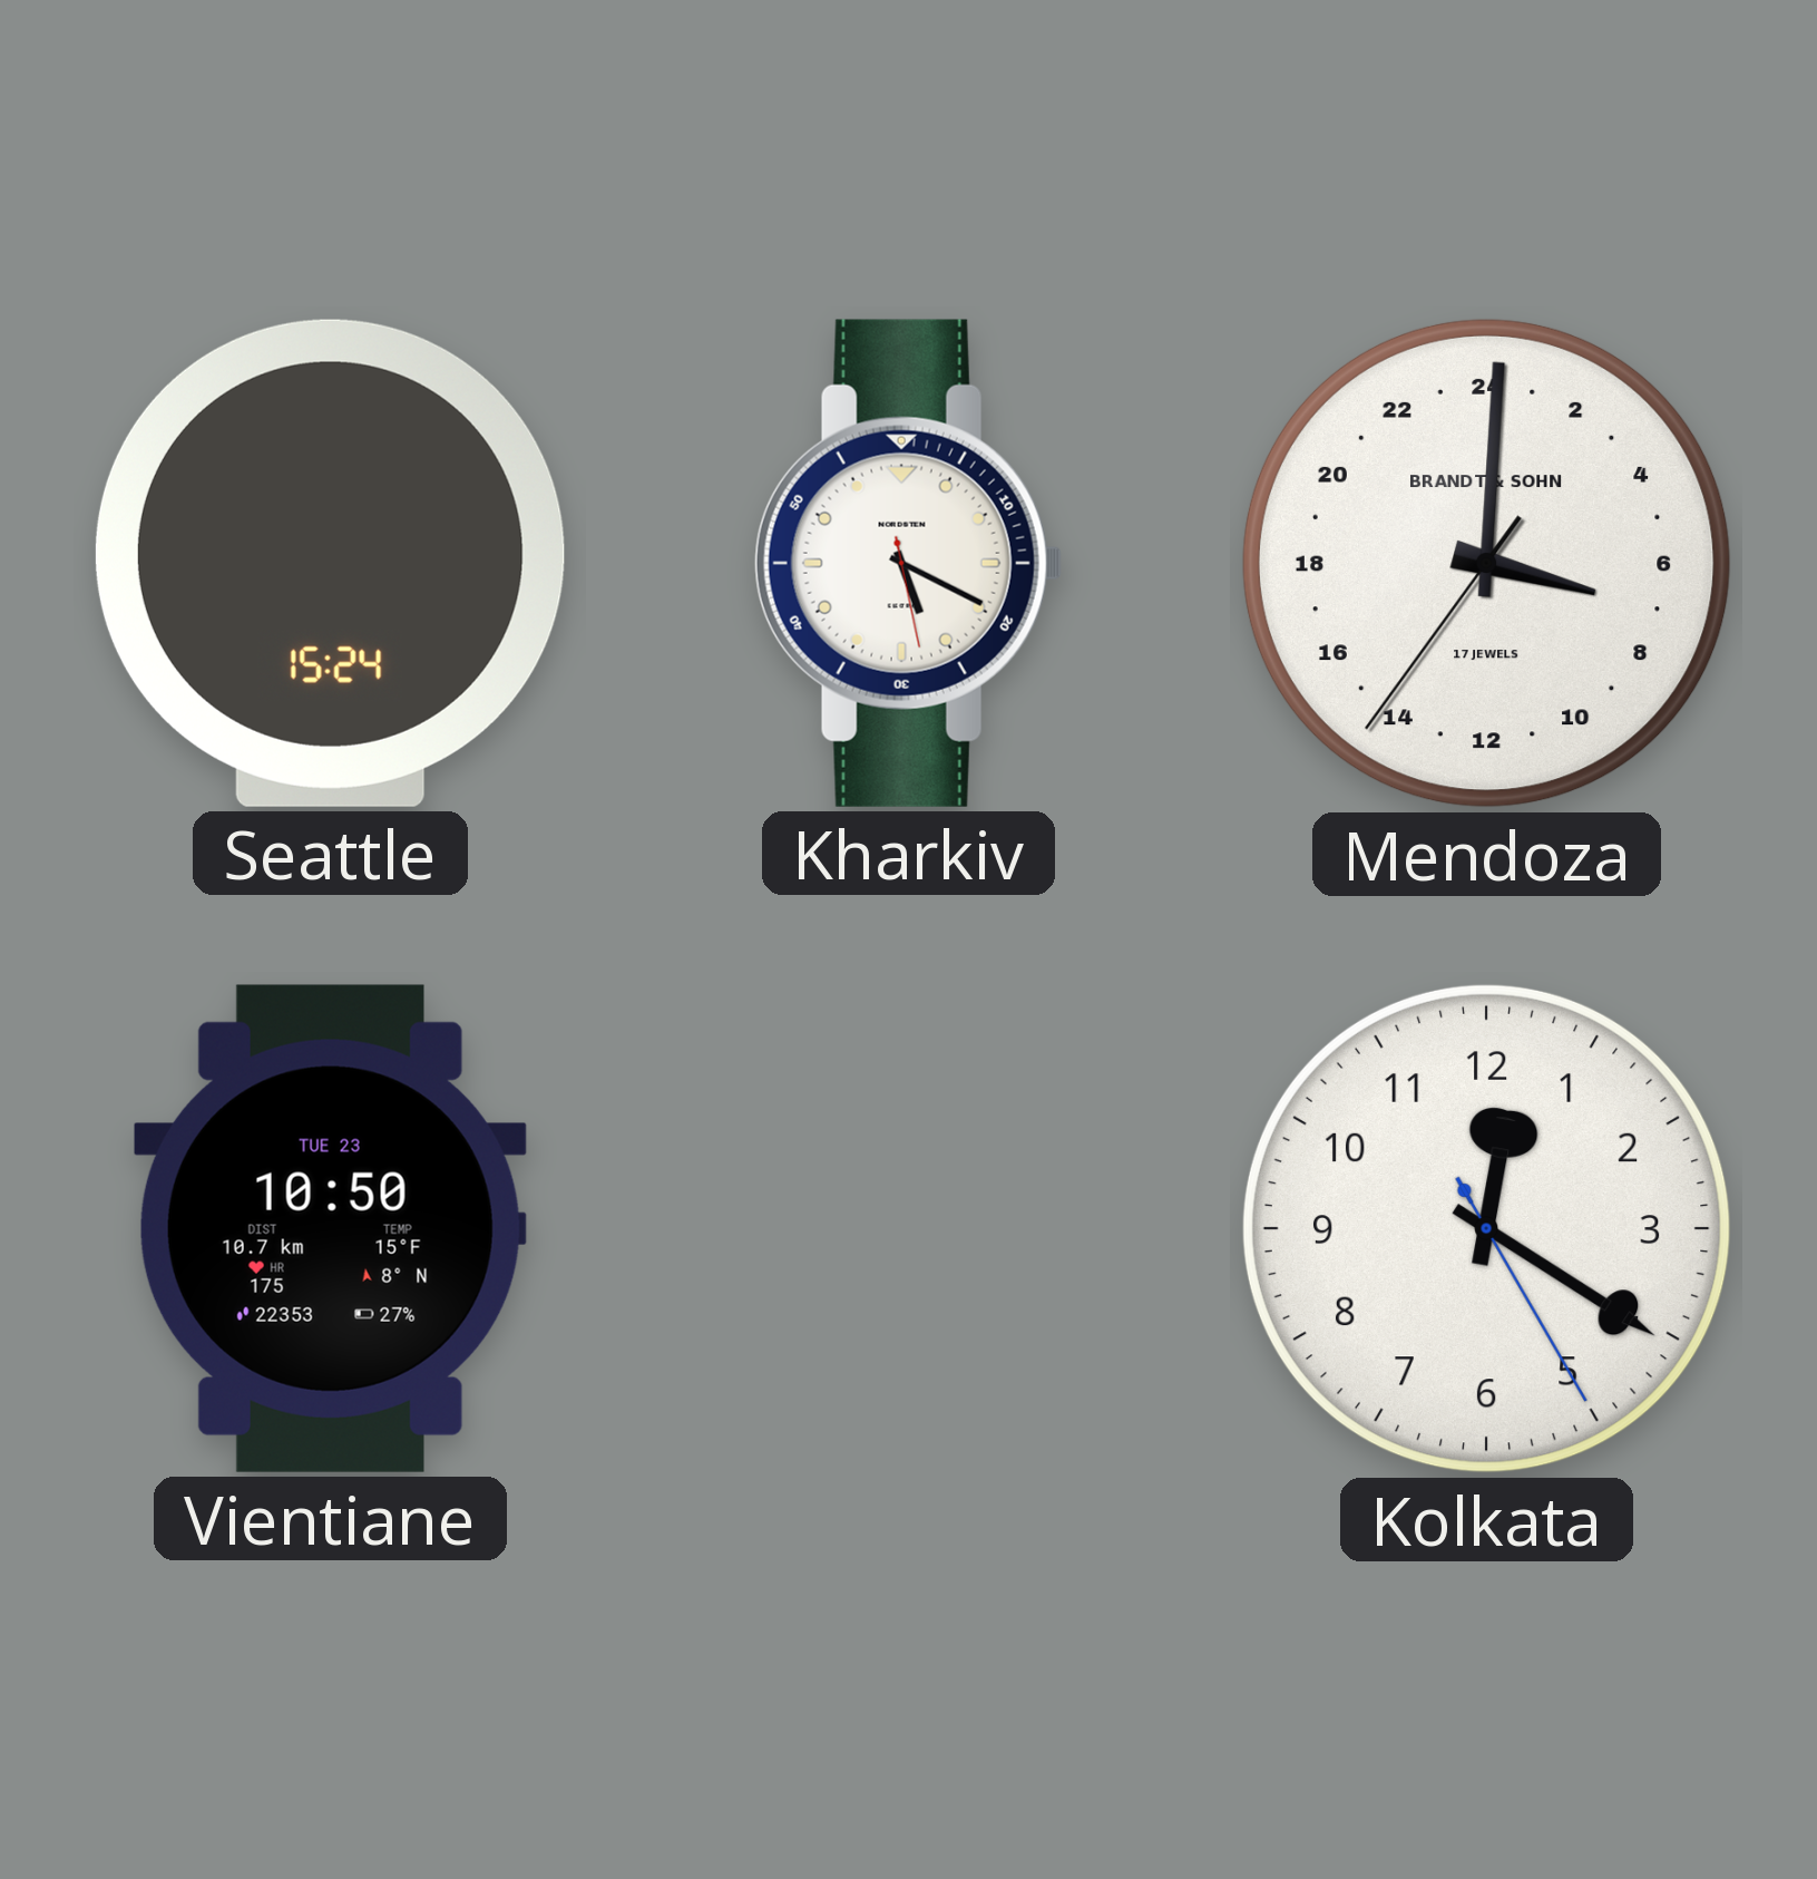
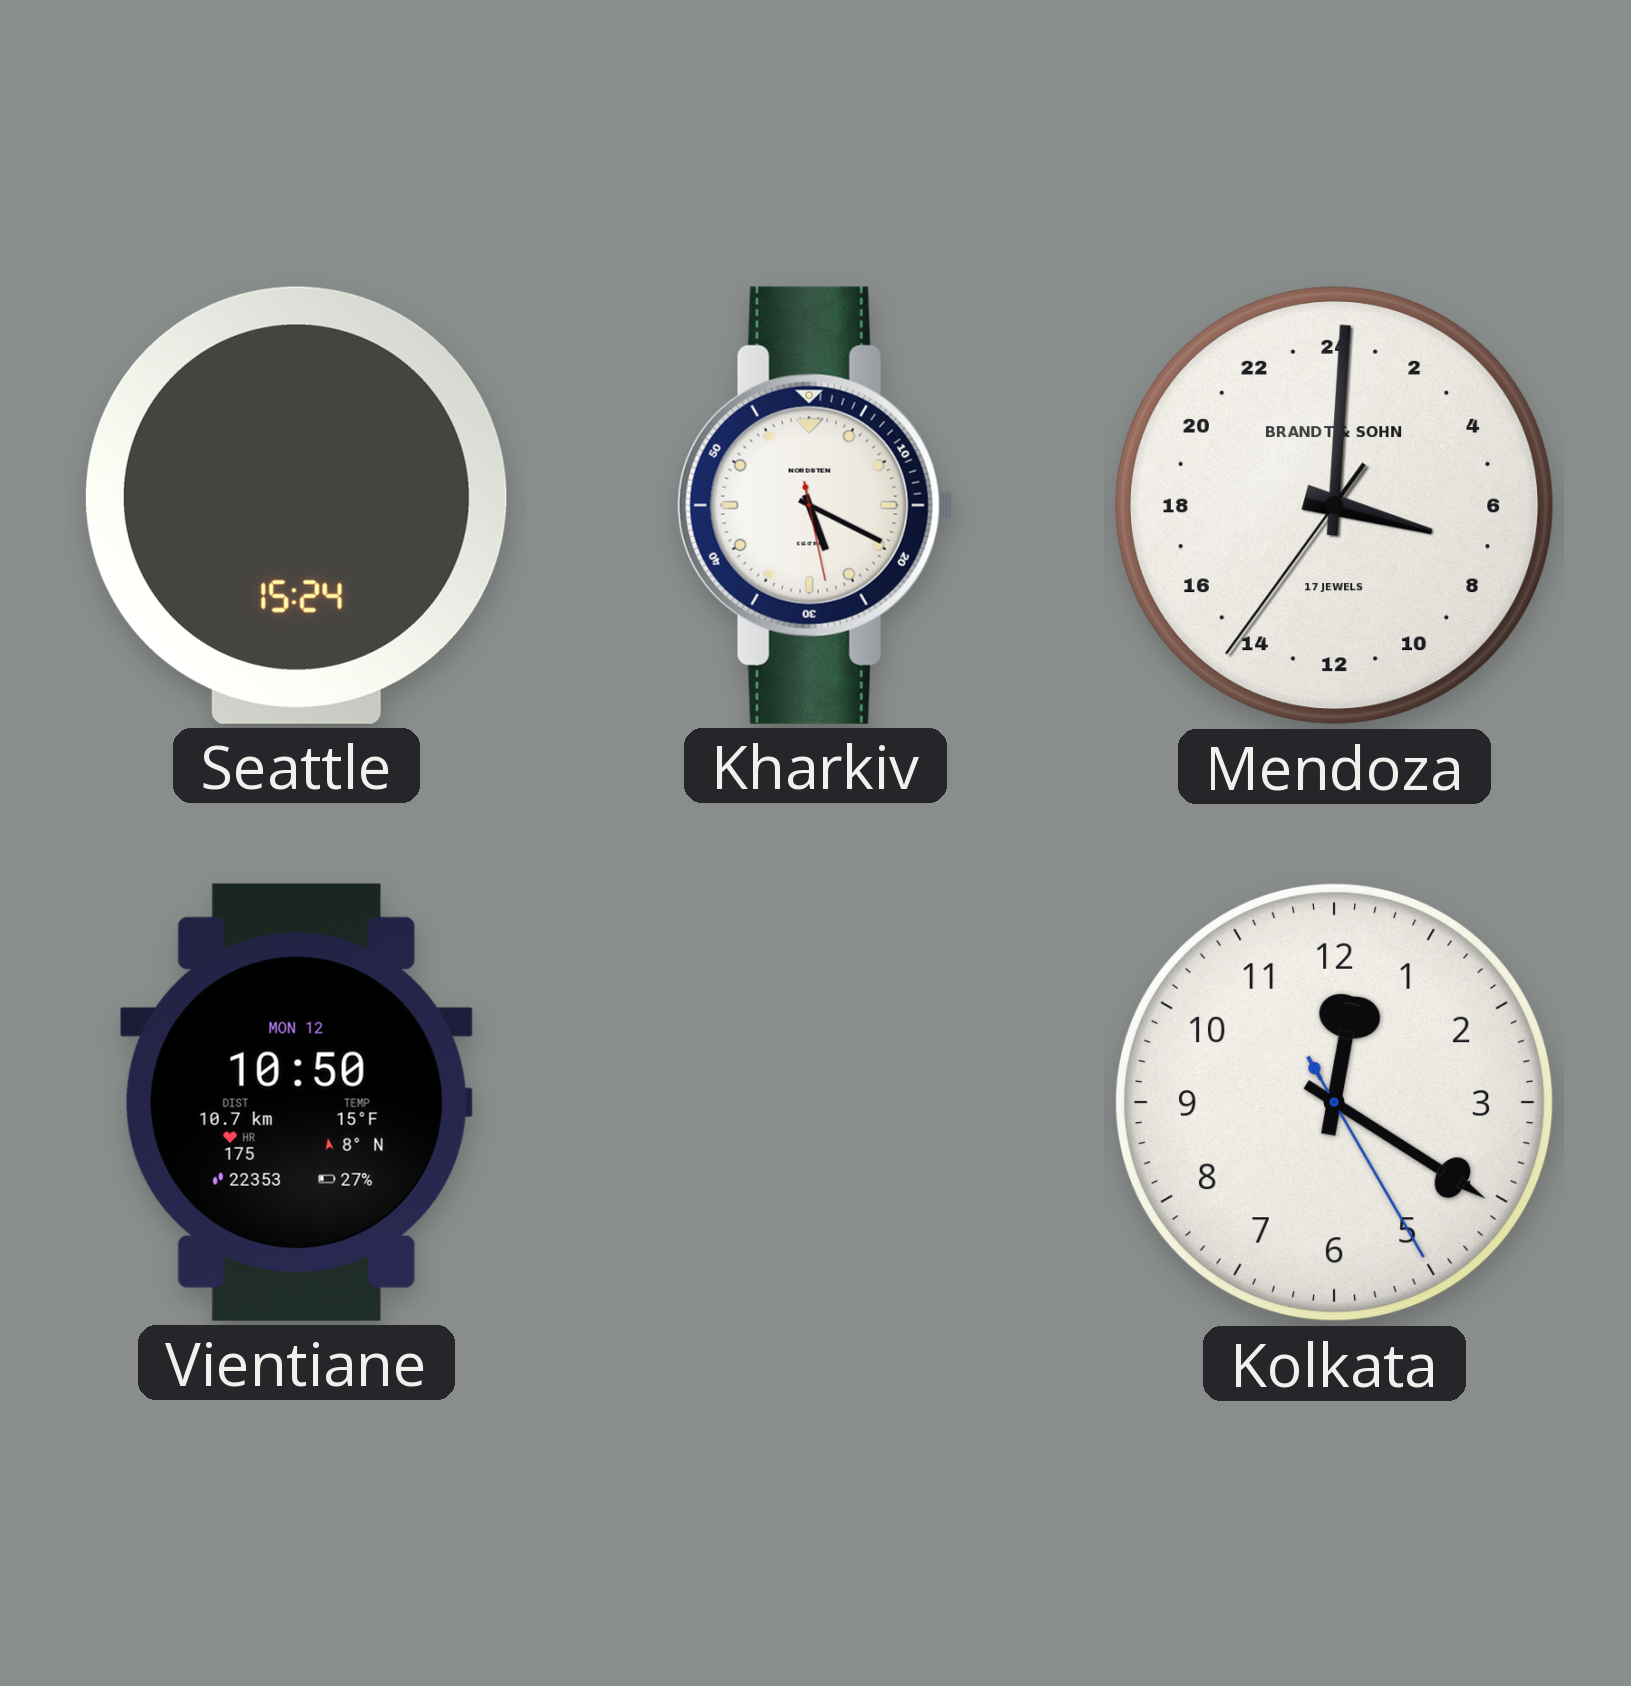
Vientiane date: TUE 23 -> MON 12 (296, 1102)
